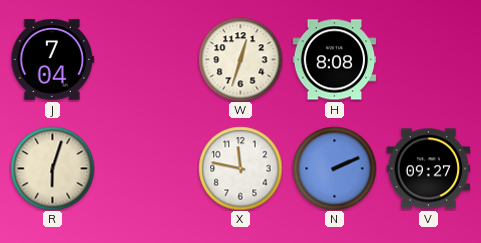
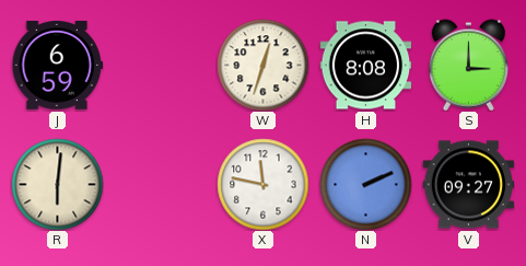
J: 7:04 -> 6:59 (57, 65)
S: none -> 3:00 (468, 65)
R: 6:03 -> 6:01 (57, 184)
